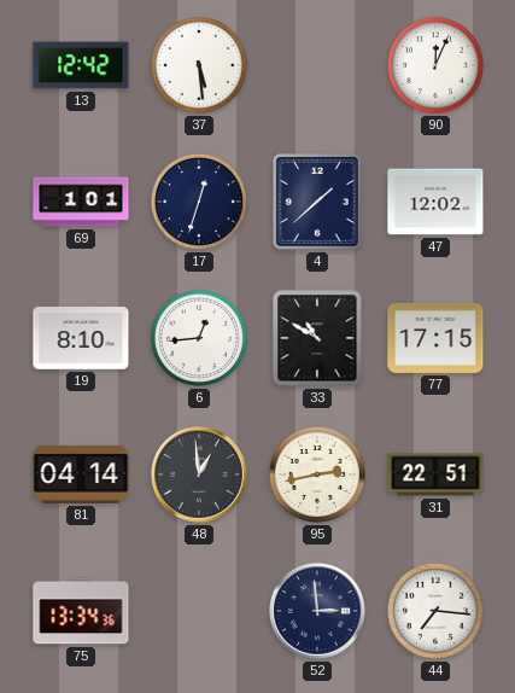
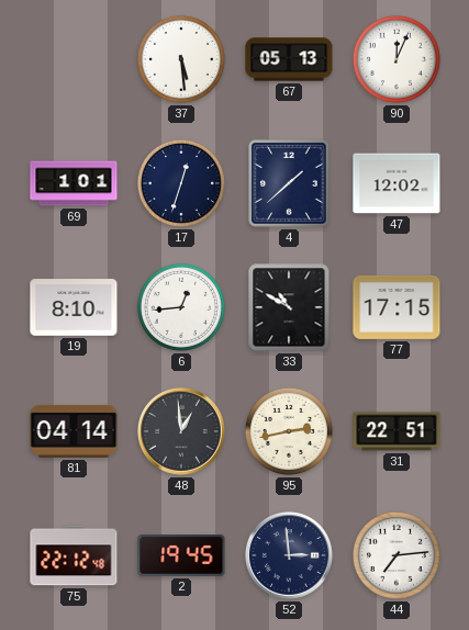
13: 12:42 -> none (81, 65)
67: none -> 05:13 (289, 59)
75: 13:34 -> 22:12 (74, 555)
2: none -> 19:45 (181, 555)
44: 7:16 -> 7:14 (397, 555)
